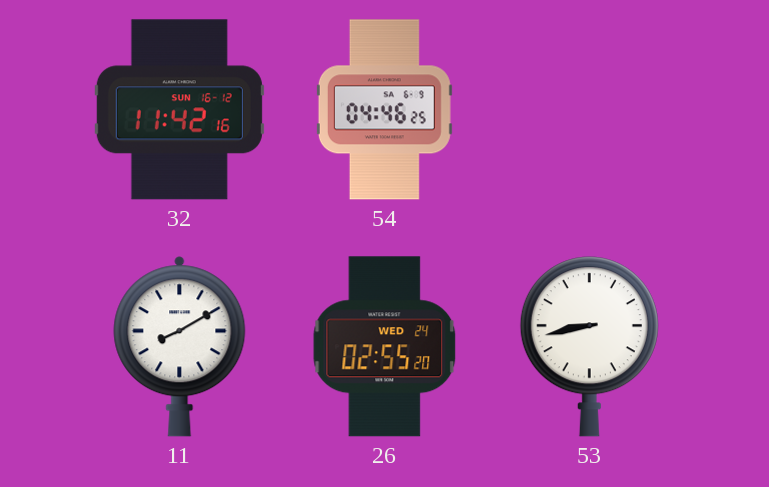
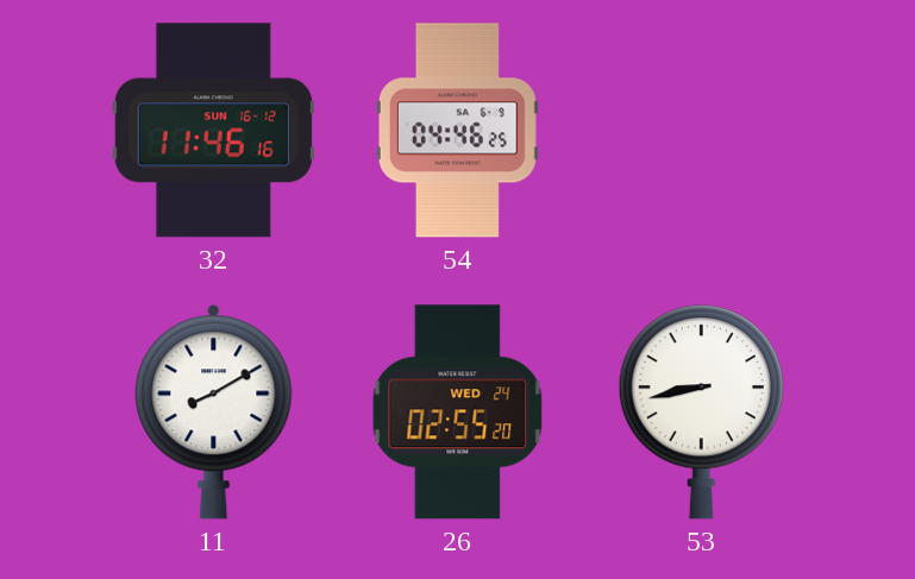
32: 11:42 -> 11:46 (213, 131)
